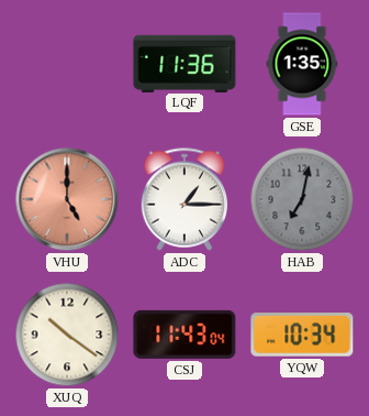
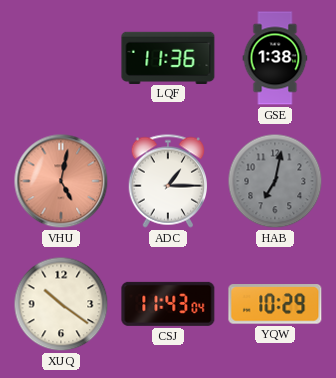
GSE: 1:35 -> 1:38 (275, 58)
VHU: 5:00 -> 5:02 (61, 181)
YQW: 10:34 -> 10:29 (275, 304)
